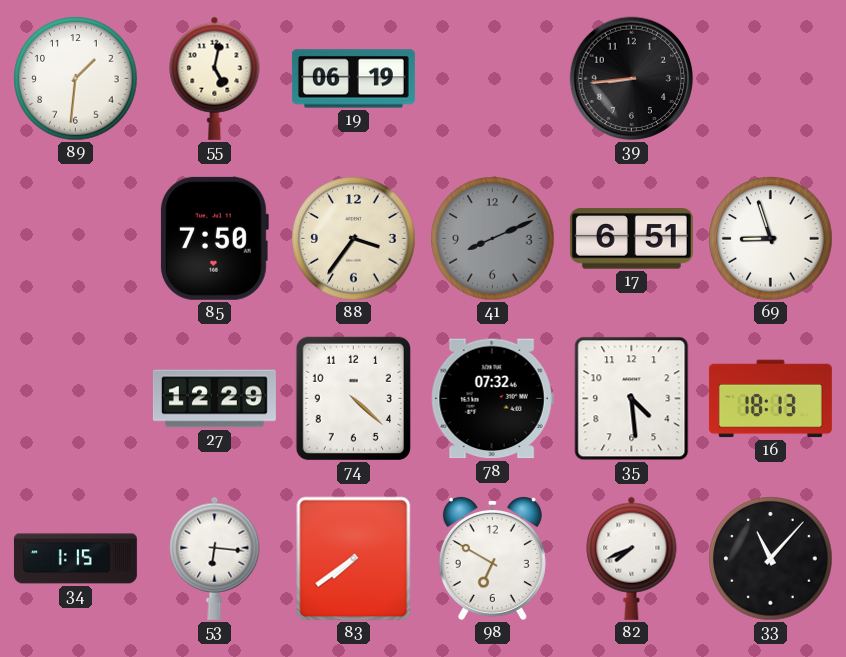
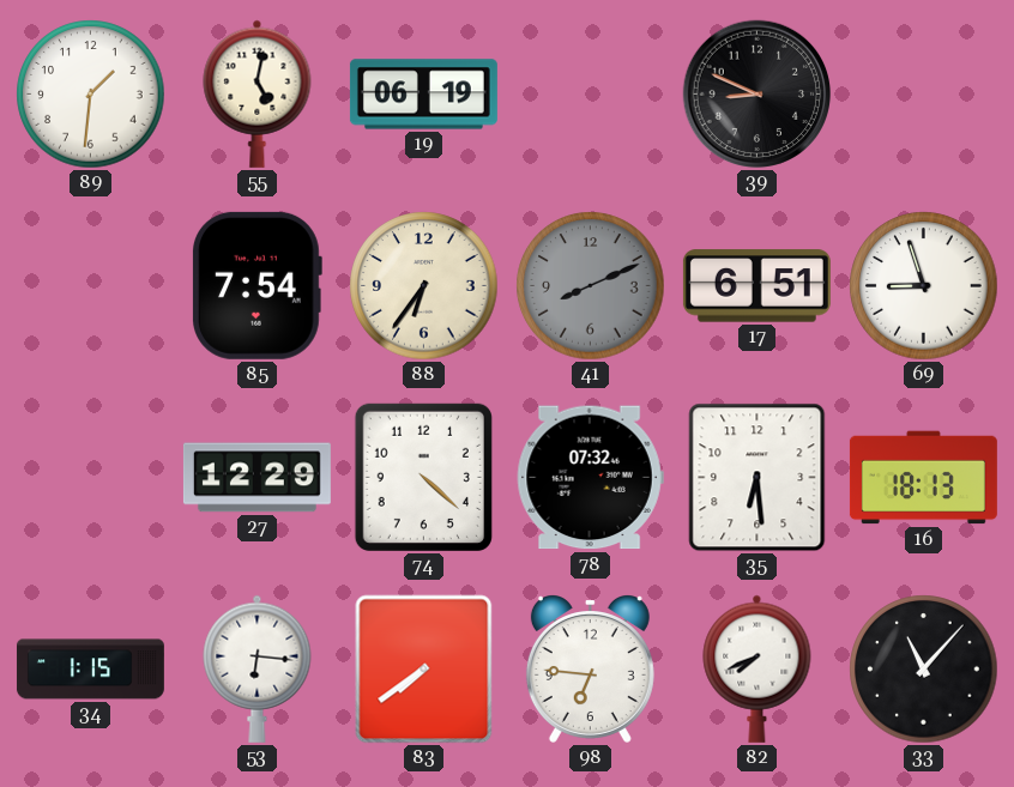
39: 8:44 -> 8:49 (758, 95)
85: 7:50 -> 7:54 (256, 285)
88: 3:36 -> 6:36 (424, 286)
35: 4:29 -> 6:29 (758, 478)
98: 6:50 -> 6:46 (590, 670)
